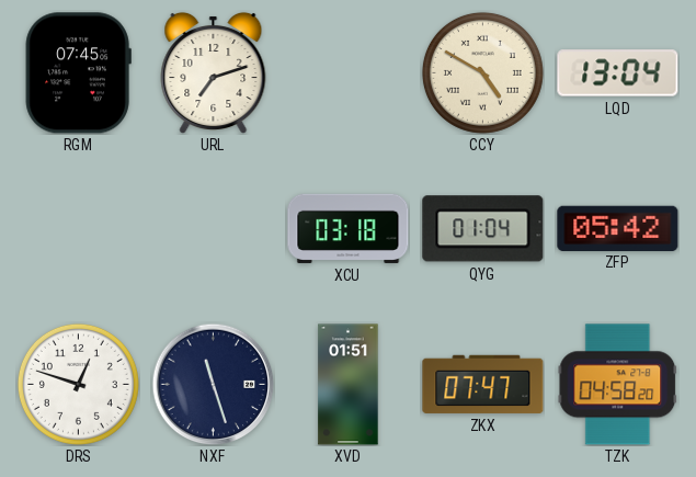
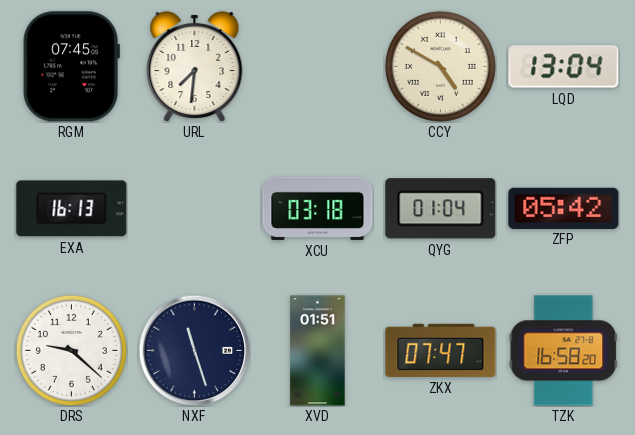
URL: 7:12 -> 7:31 (195, 66)
EXA: none -> 16:13 (72, 209)
DRS: 12:48 -> 9:22 (71, 350)
TZK: 04:58 -> 16:58 (564, 351)
